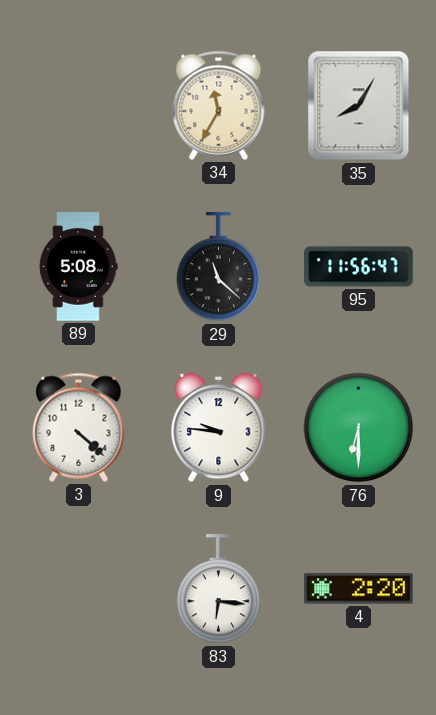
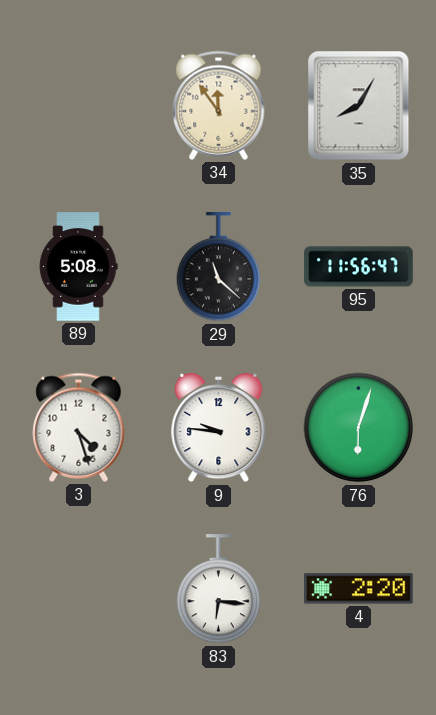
34: 11:35 -> 11:54 (219, 105)
3: 4:22 -> 4:27 (79, 427)
76: 6:30 -> 6:03 (359, 428)
